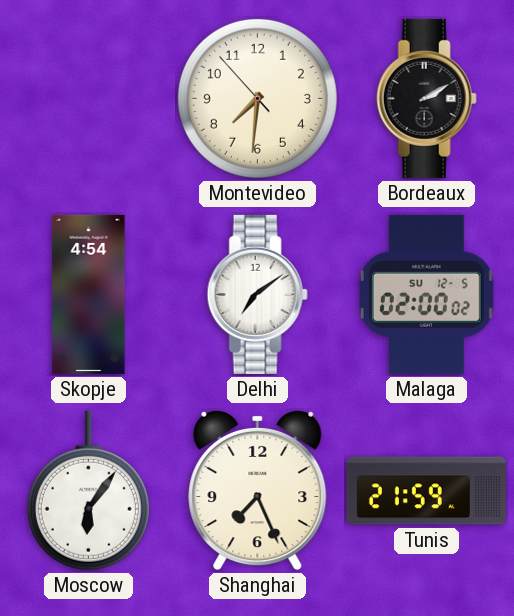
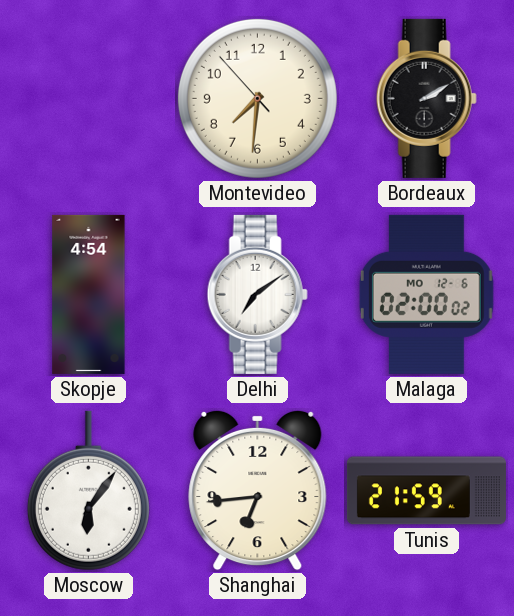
Malaga date: SU 12-5 -> MO 12-6 (426, 294)
Shanghai: 7:26 -> 6:44 (258, 490)
